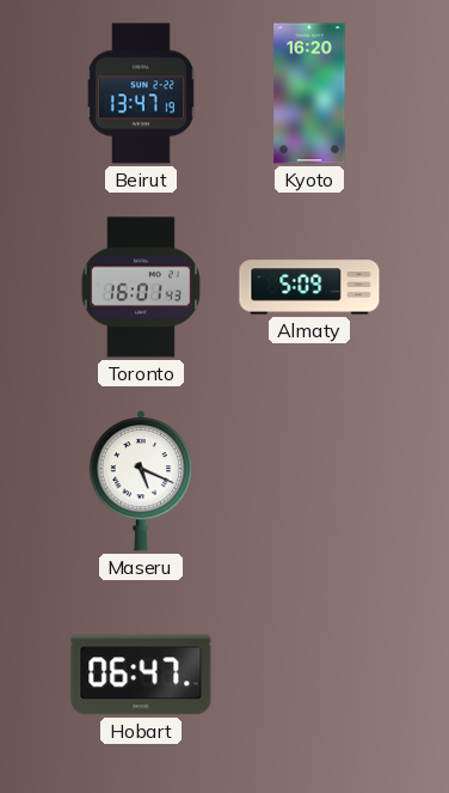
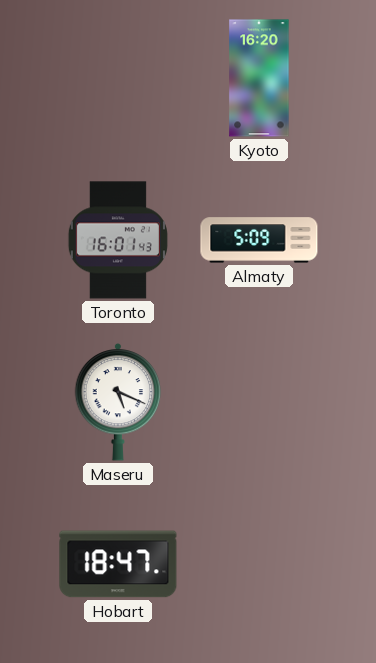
Beirut: 13:47 -> none (141, 93)
Hobart: 06:47 -> 18:47 (118, 564)
